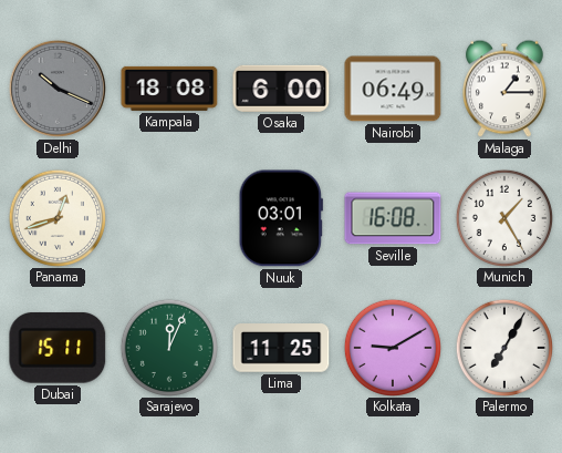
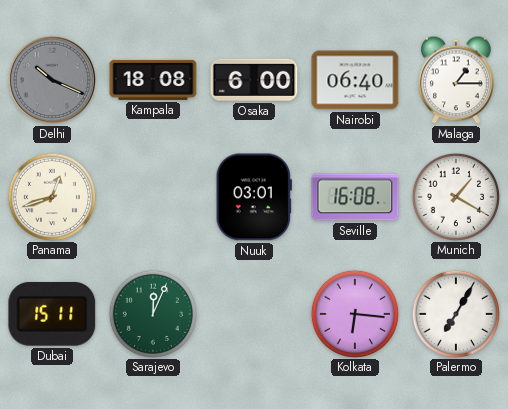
Nairobi: 06:49 -> 06:40 (355, 80)
Munich: 1:25 -> 1:20 (455, 196)
Lima: 11:25 -> none (281, 348)
Kolkata: 9:10 -> 6:16 (354, 313)
